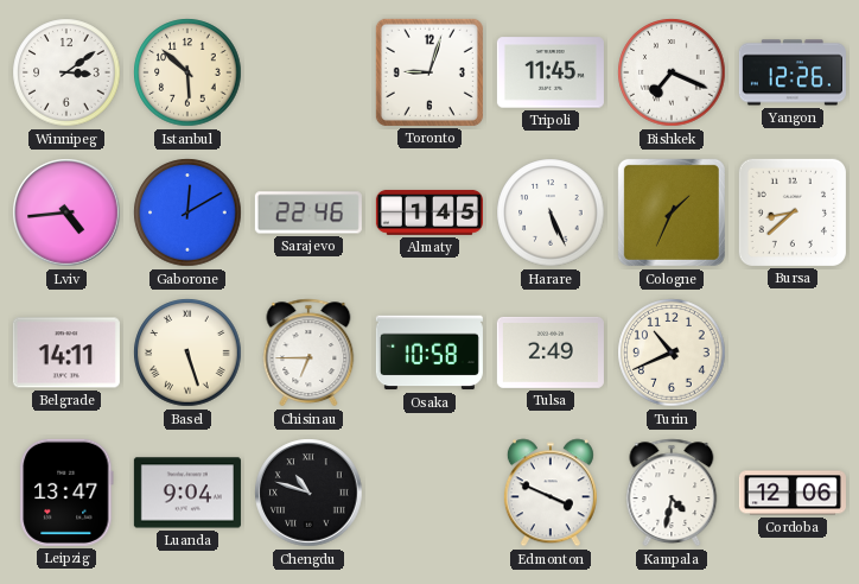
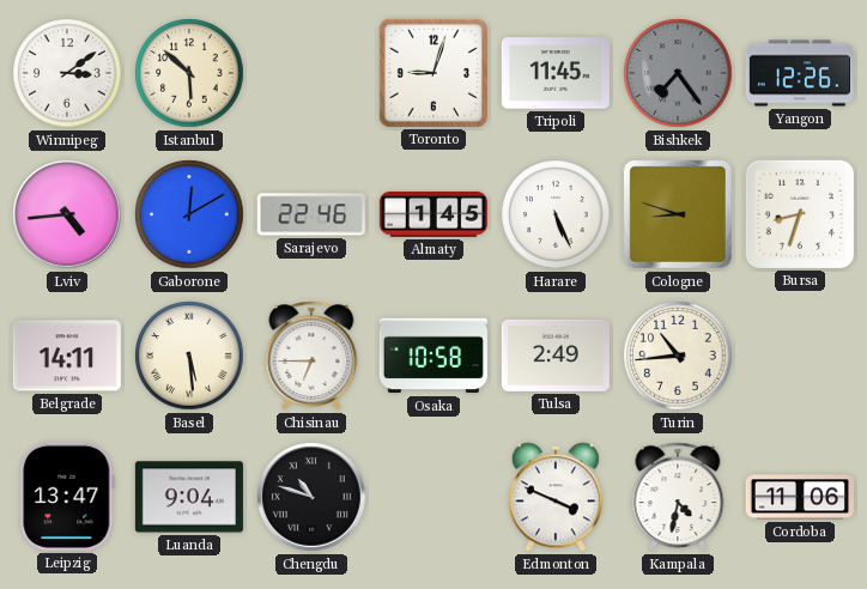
Bishkek: 7:19 -> 7:24 (678, 73)
Bishkek dial: white -> grey (678, 73)
Cologne: 1:34 -> 8:48 (678, 214)
Bursa: 8:38 -> 8:33 (800, 214)
Basel: 5:27 -> 5:29 (189, 356)
Turin: 10:41 -> 10:44 (678, 356)
Cordoba: 12:06 -> 11:06 (800, 497)
